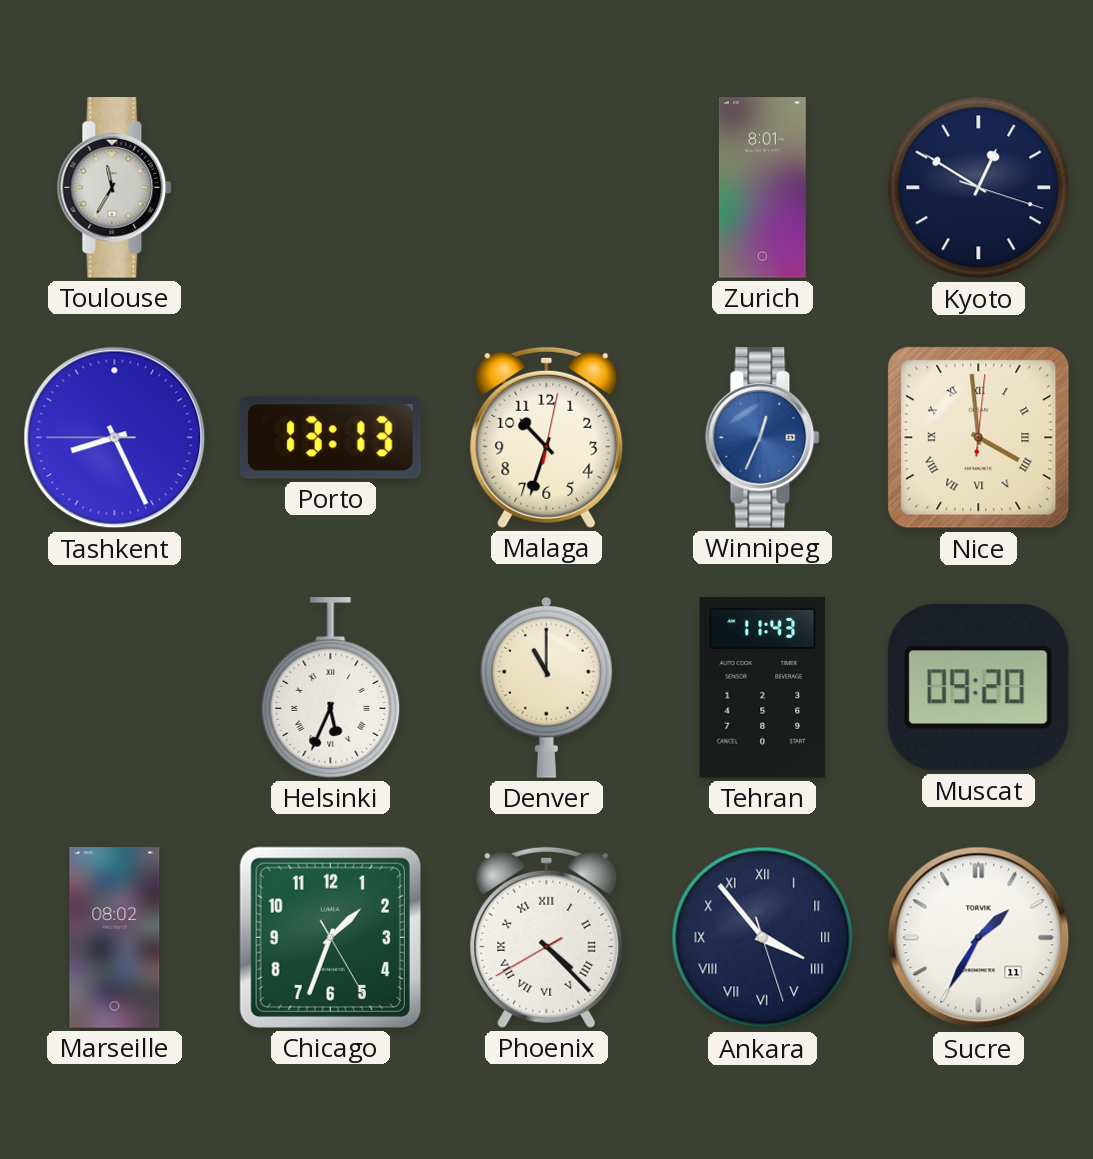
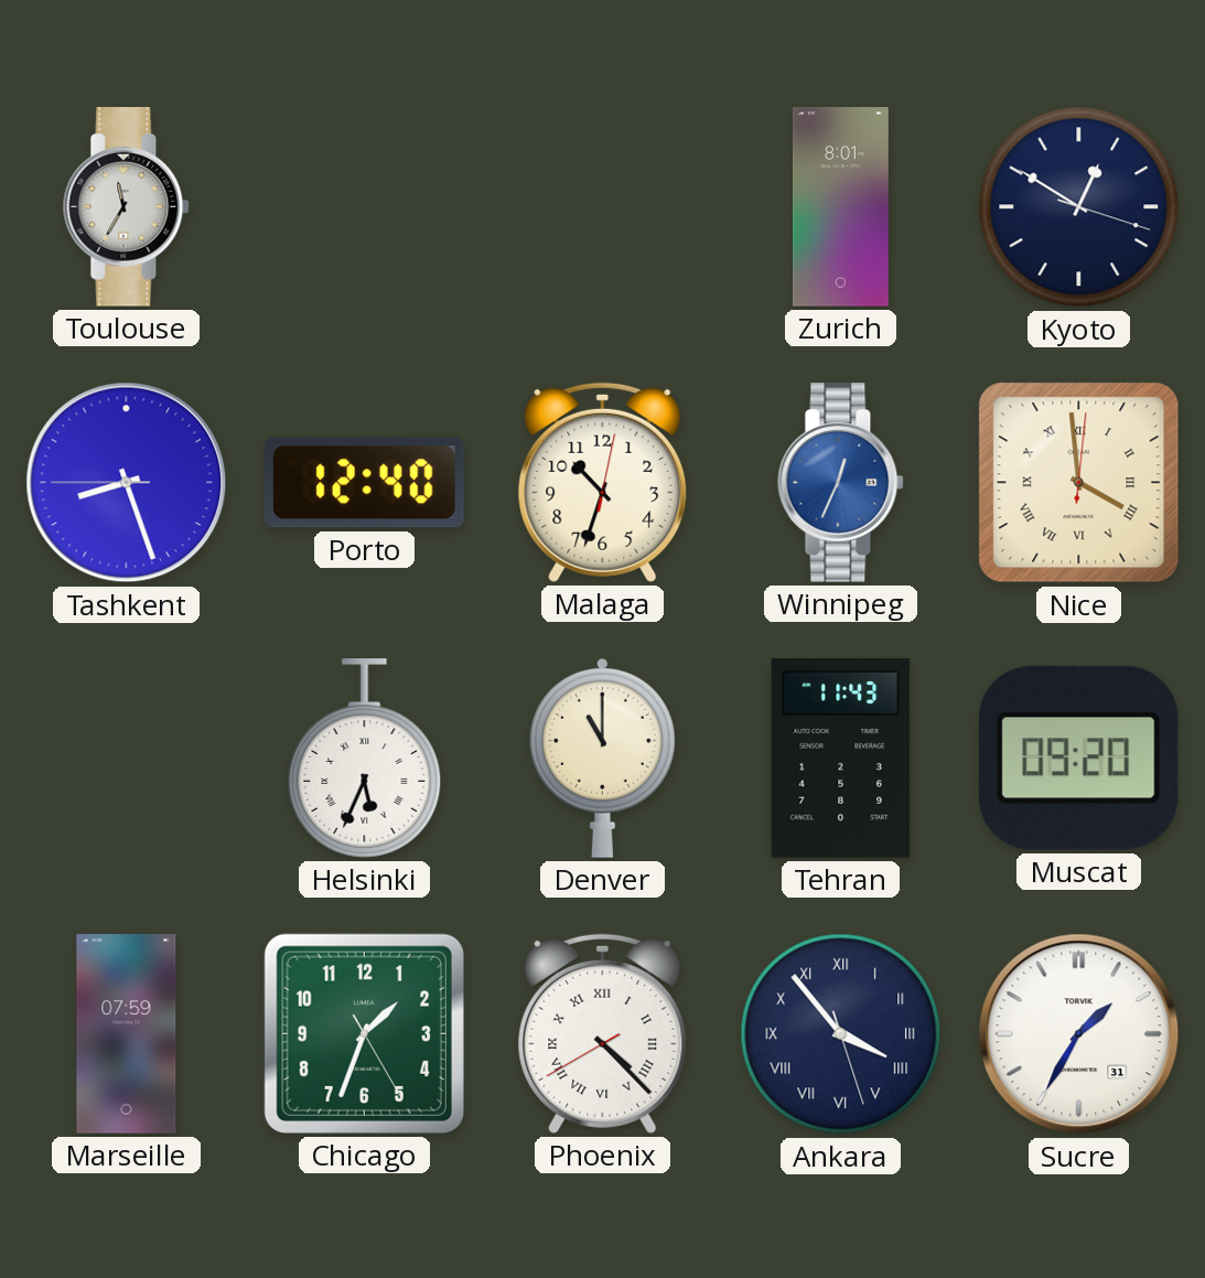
Tashkent: 8:25 -> 8:26 (127, 483)
Porto: 13:13 -> 12:40 (364, 483)
Marseille: 08:02 -> 07:59 (127, 1034)
Sucre date: 11 -> 31 (1079, 1034)
